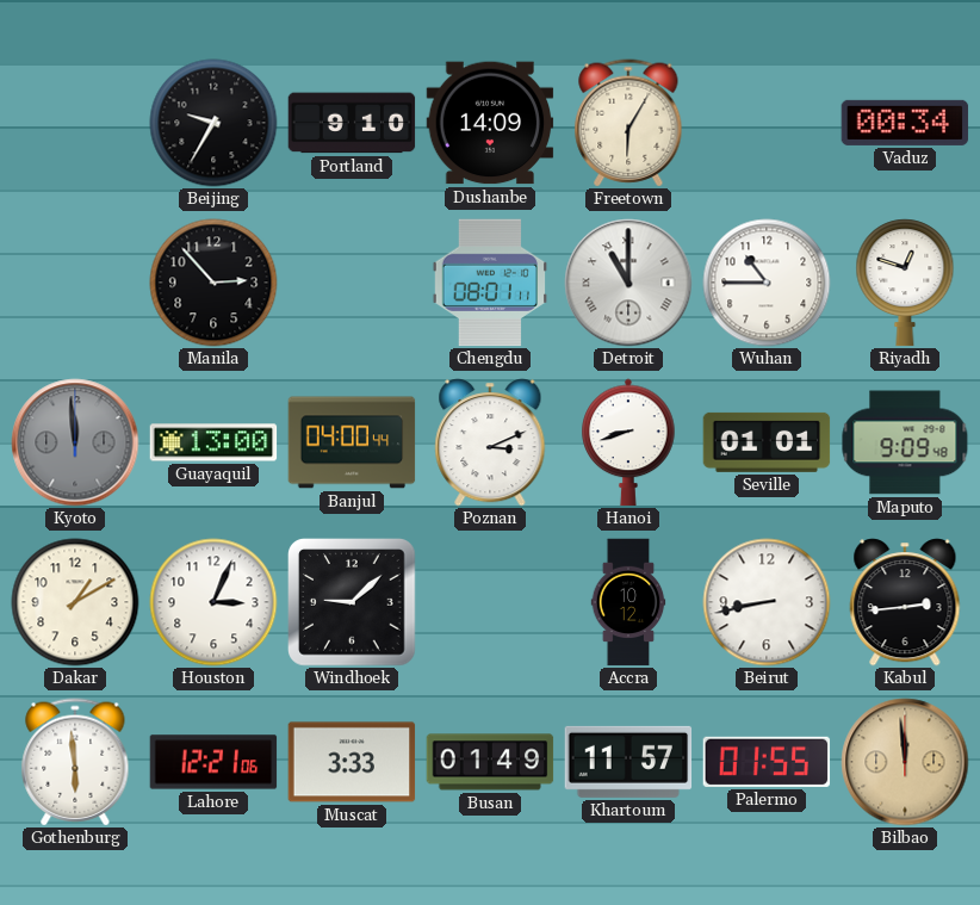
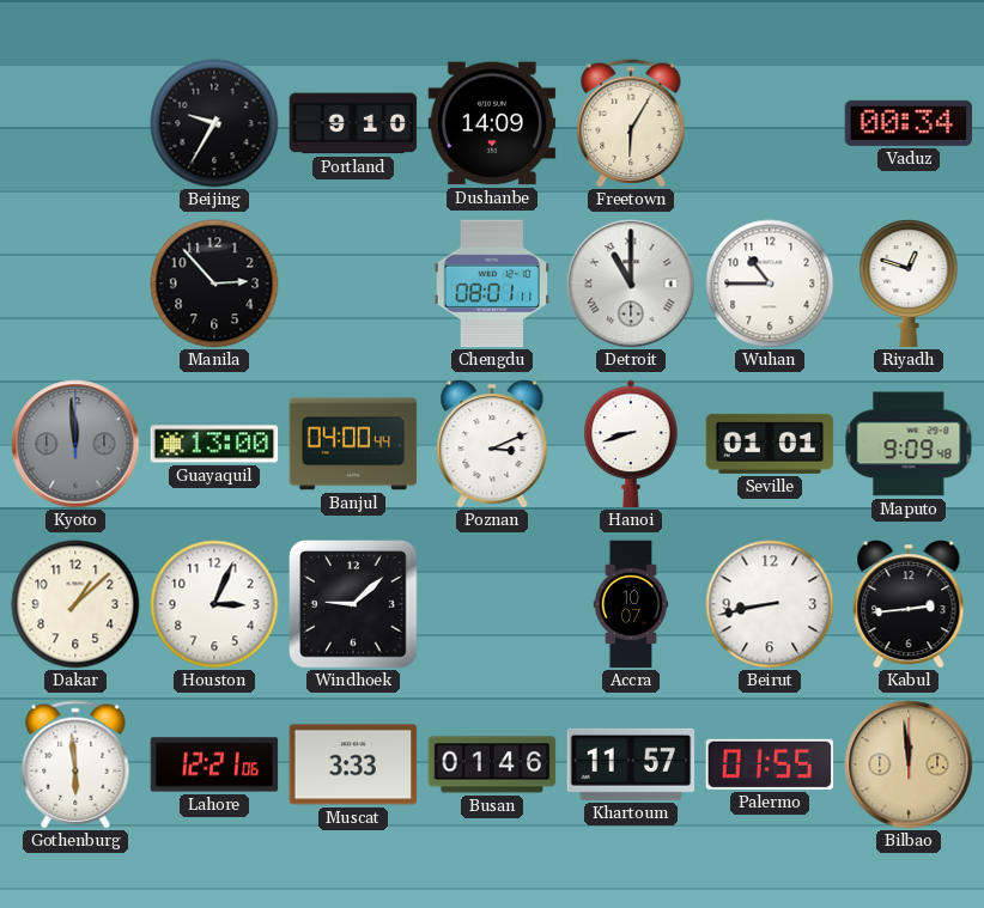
Dakar: 1:10 -> 1:08 (75, 604)
Accra: 10:12 -> 10:07 (631, 604)
Busan: 01:49 -> 01:46 (492, 764)
